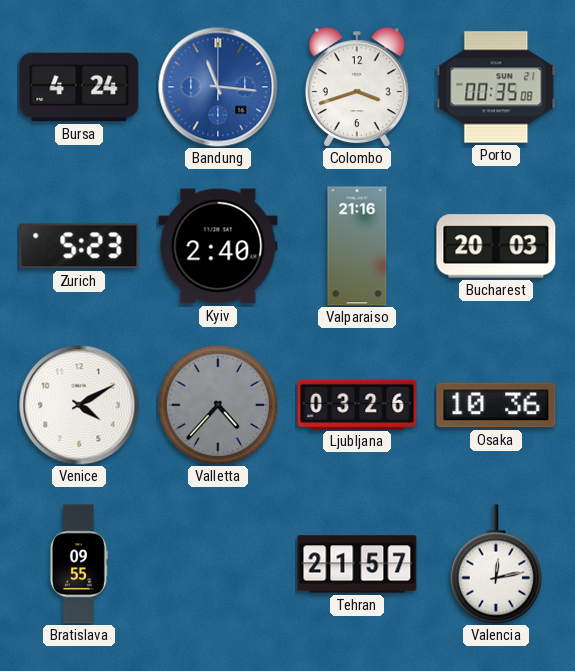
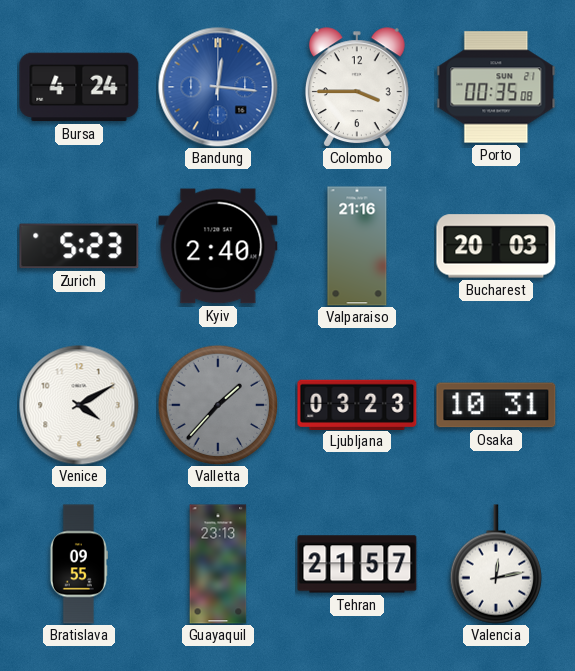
Bandung: 11:16 -> 12:16 (218, 87)
Colombo: 3:42 -> 3:45 (357, 87)
Valletta: 4:37 -> 1:37 (218, 405)
Ljubljana: 03:26 -> 03:23 (357, 404)
Osaka: 10:36 -> 10:31 (496, 405)
Guayaquil: none -> 23:13 (218, 564)
